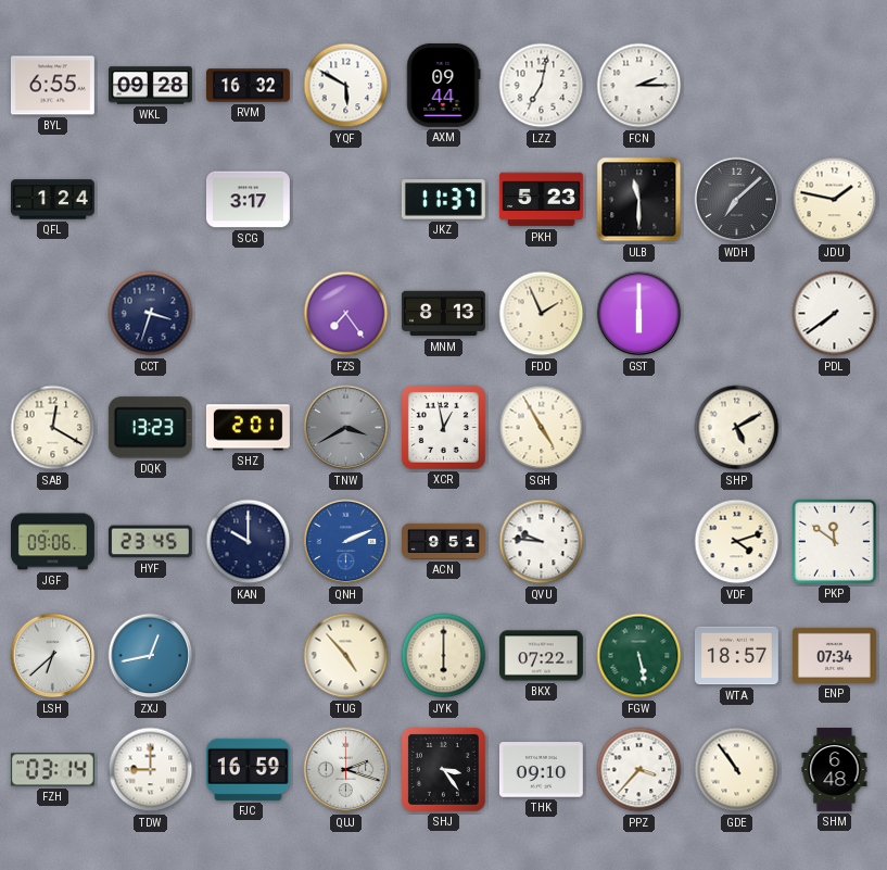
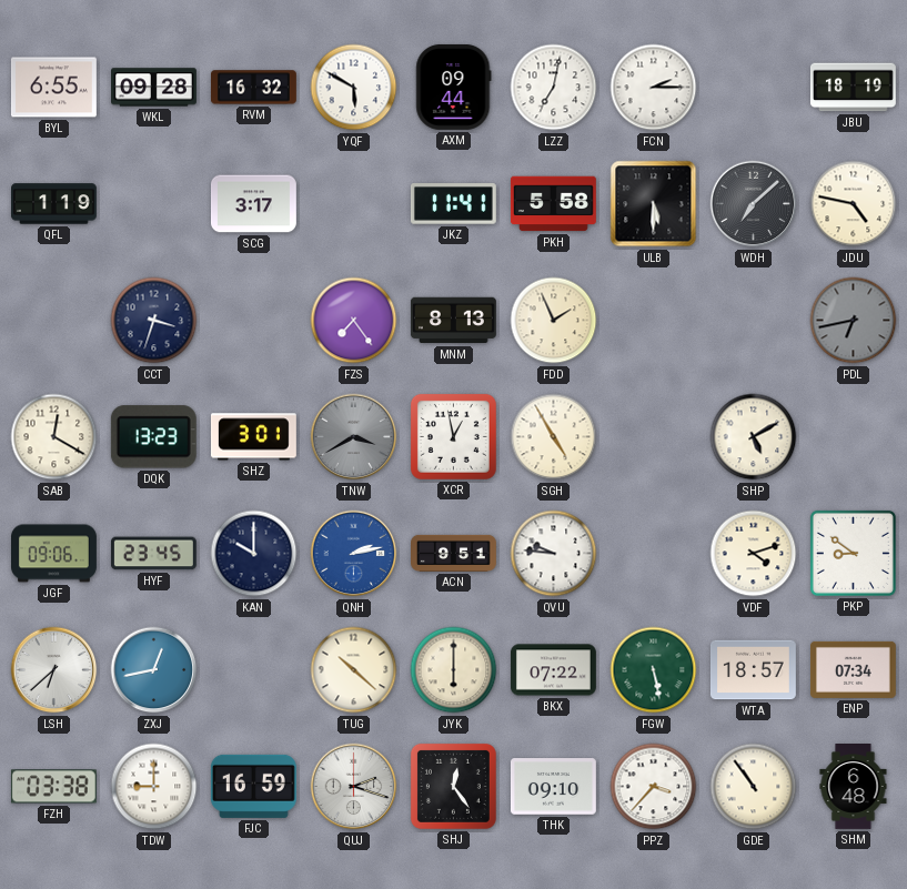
JBU: none -> 18:19 (853, 88)
QFL: 1:24 -> 1:19 (54, 204)
JKZ: 11:37 -> 11:41 (453, 204)
PKH: 5:23 -> 5:58 (553, 204)
ULB: 11:30 -> 5:30 (654, 204)
JDU: 1:47 -> 4:47 (854, 204)
GST: 6:00 -> none (639, 314)
PDL: 7:39 -> 6:43 (854, 321)
PDL dial: white -> grey (854, 321)
SHZ: 2:01 -> 3:01 (253, 437)
QNH: 2:11 -> 2:13 (354, 554)
PKP: 11:51 -> 8:51 (853, 553)
TUG: 4:53 -> 10:22 (354, 670)
FZH: 03:14 -> 03:38 (53, 787)
SHJ: 3:24 -> 12:24 (453, 786)
